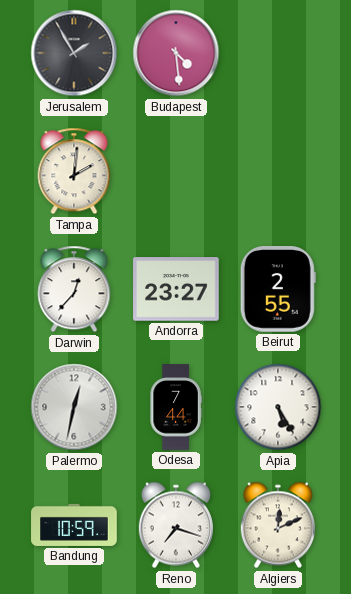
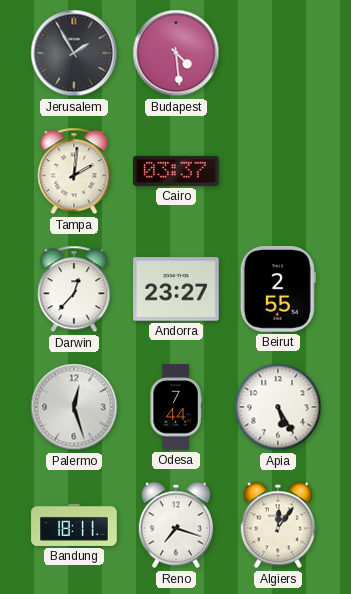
Cairo: none -> 03:37 (176, 171)
Palermo: 12:32 -> 12:27 (74, 407)
Bandung: 10:59 -> 18:11 (74, 525)
Algiers: 12:11 -> 12:06 (278, 525)
